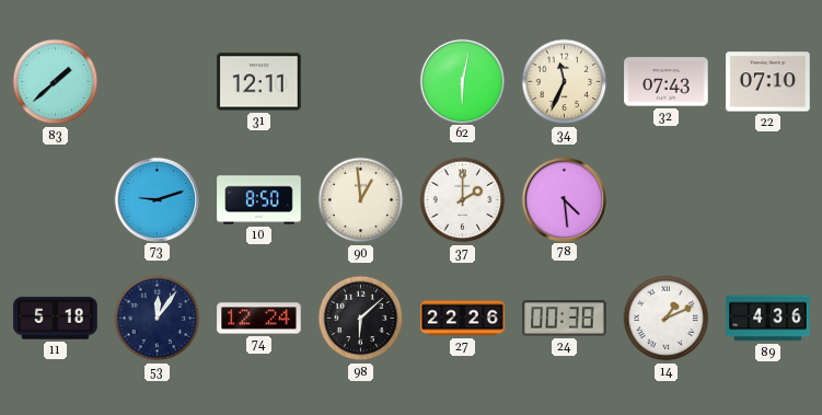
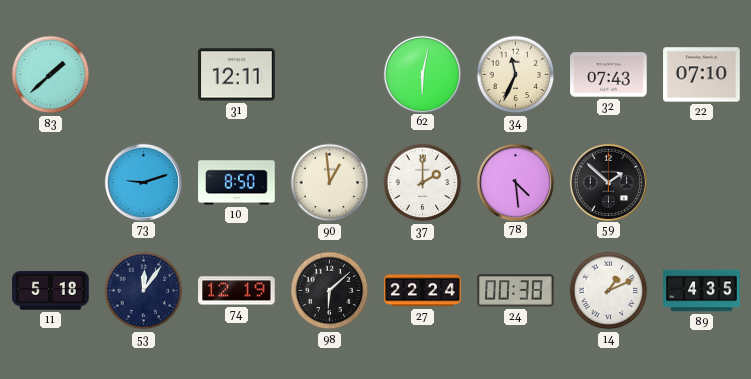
59: none -> 1:52 (608, 182)
74: 12:24 -> 12:19 (237, 291)
27: 22:26 -> 22:24 (423, 291)
89: 4:36 -> 4:35 (702, 291)
